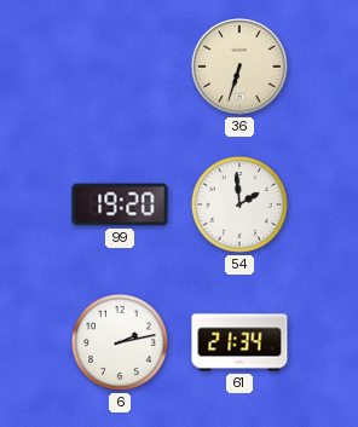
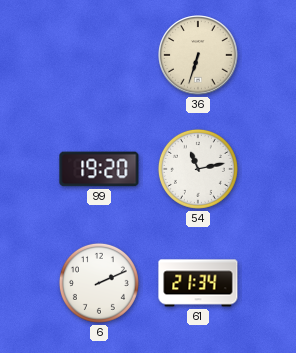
54: 1:59 -> 11:13 (198, 169)
6: 2:13 -> 2:11 (99, 283)
